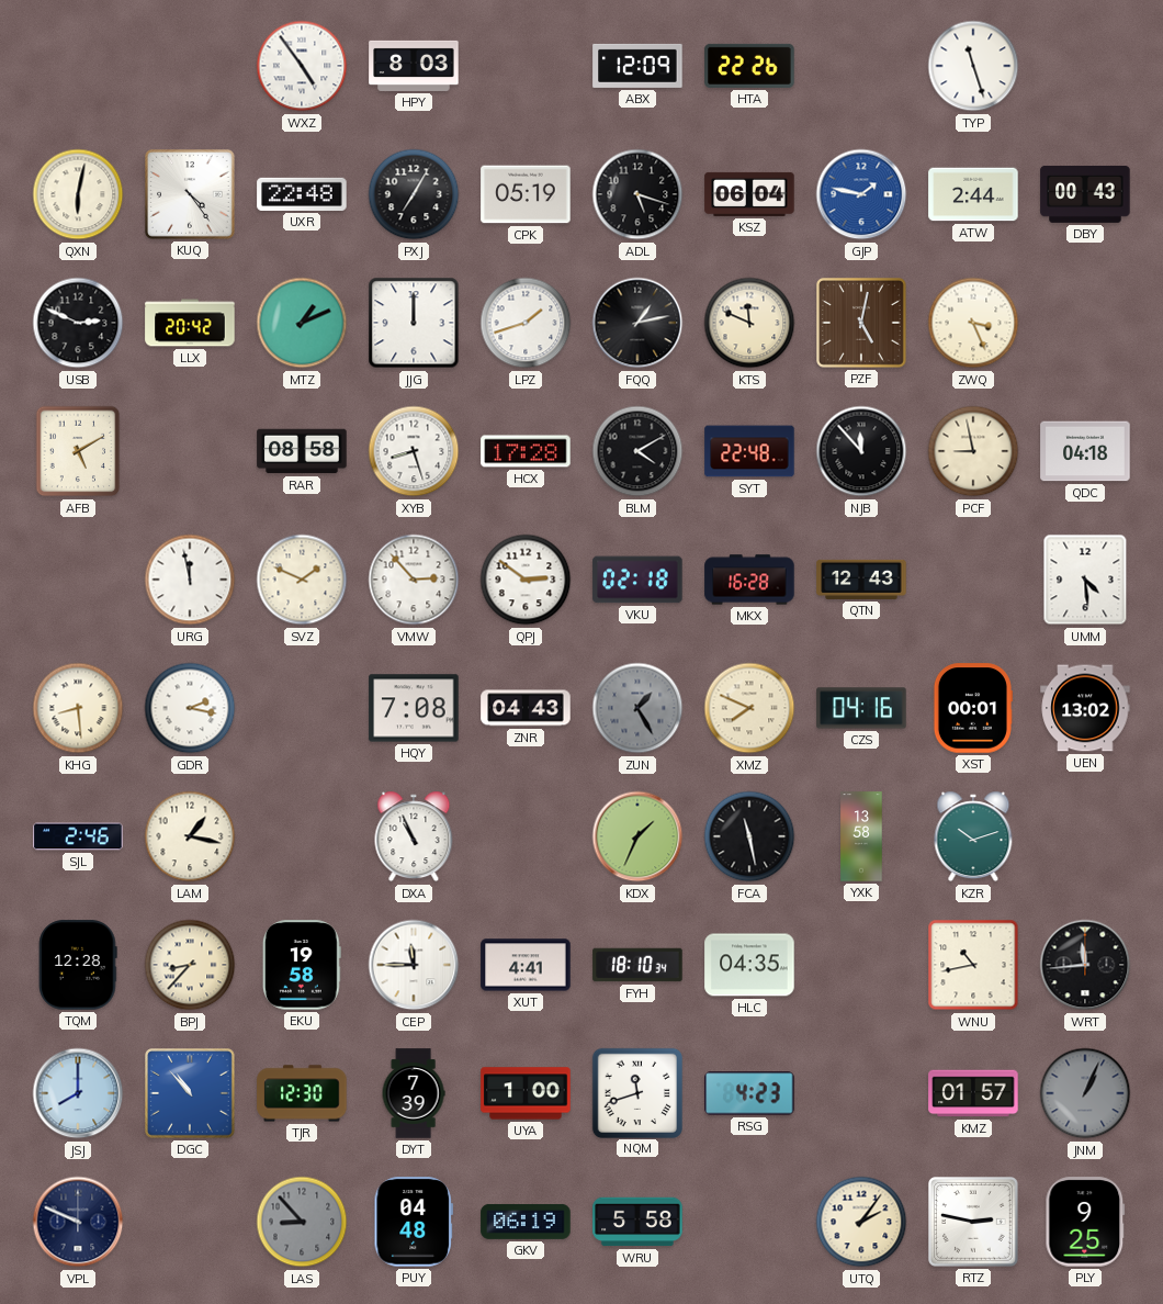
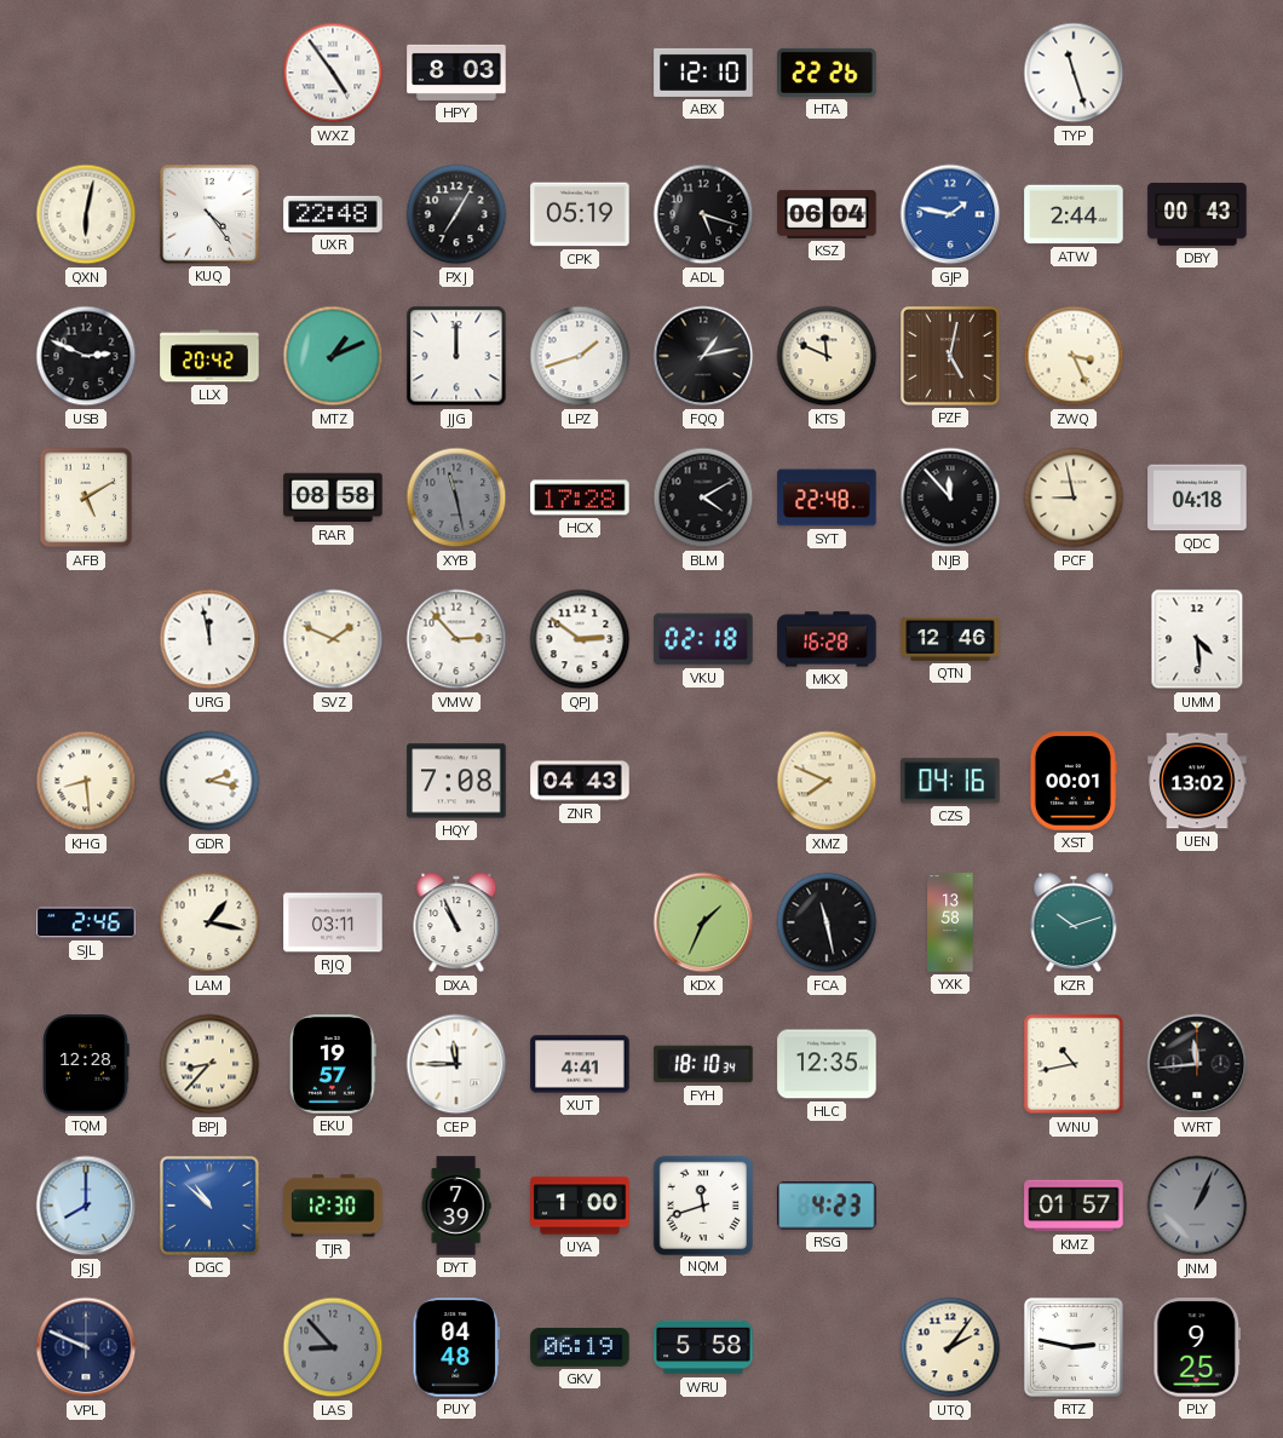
ABX: 12:09 -> 12:10 (703, 73)
XYB: 8:27 -> 11:28 (456, 497)
XYB dial: white -> grey (456, 497)
QTN: 12:43 -> 12:46 (950, 639)
ZUN: 1:25 -> none (637, 708)
RJQ: none -> 03:11 (333, 922)
EKU: 19:58 -> 19:57 (333, 1064)
HLC: 04:35 -> 12:35 (827, 1064)
DGC: 10:53 -> 10:52 (211, 1207)
